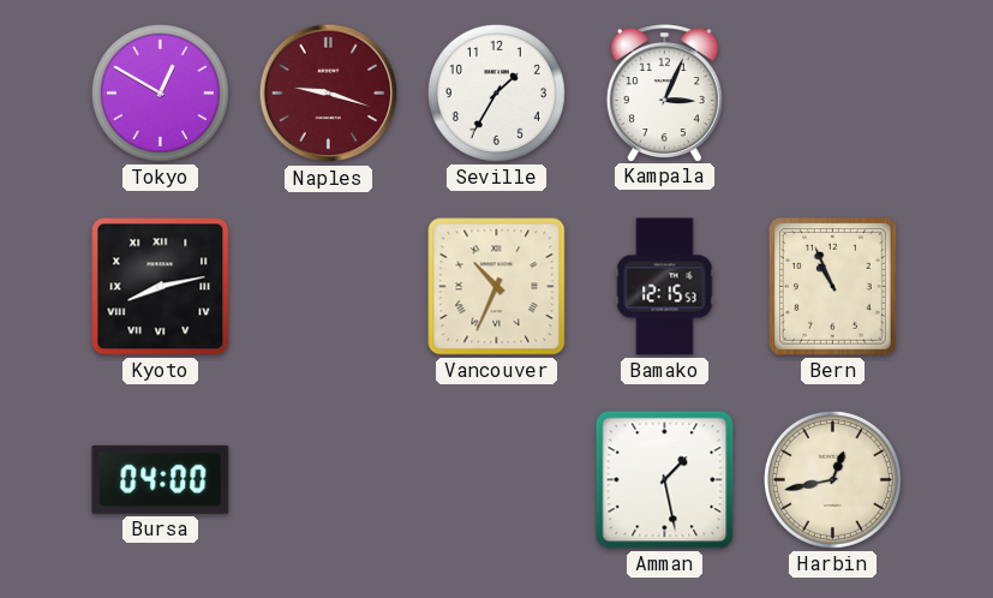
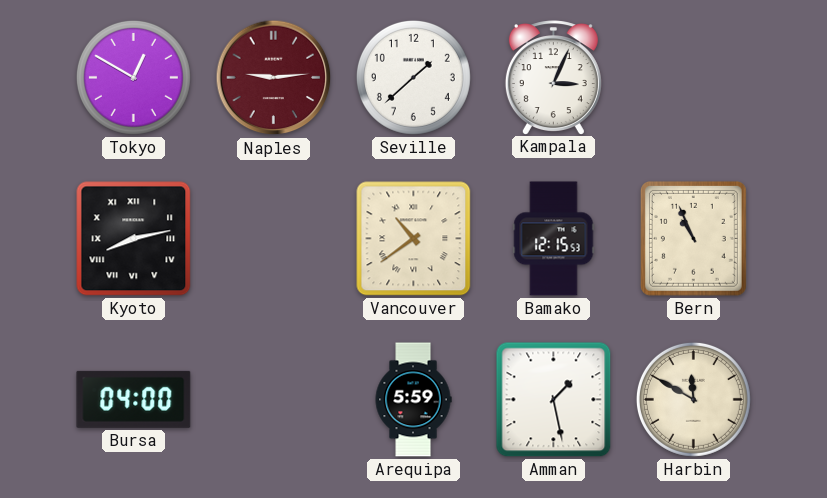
Naples: 9:18 -> 9:14 (274, 78)
Seville: 1:35 -> 1:38 (413, 77)
Vancouver: 10:34 -> 10:39 (414, 239)
Arequipa: none -> 5:59 (413, 400)
Harbin: 12:43 -> 11:50 (693, 399)
